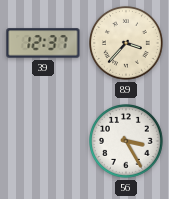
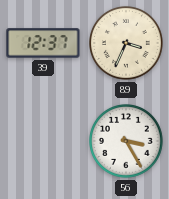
89: 3:37 -> 3:34 (127, 44)
